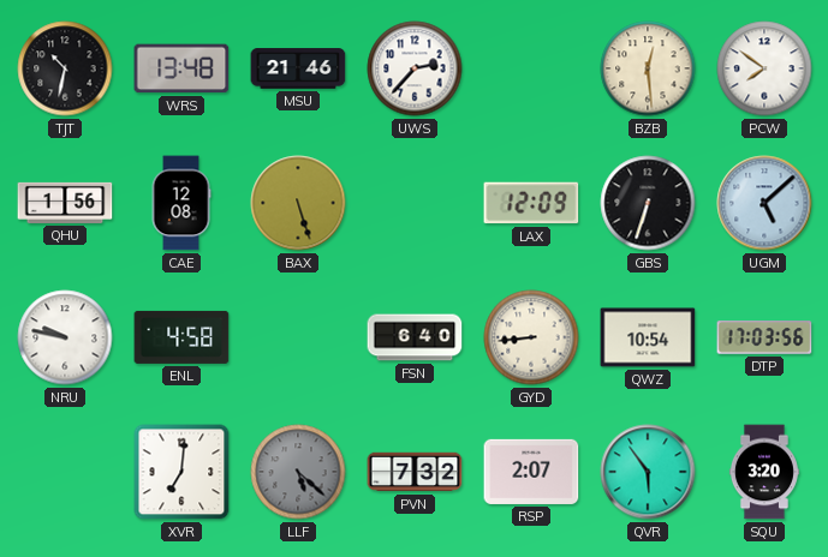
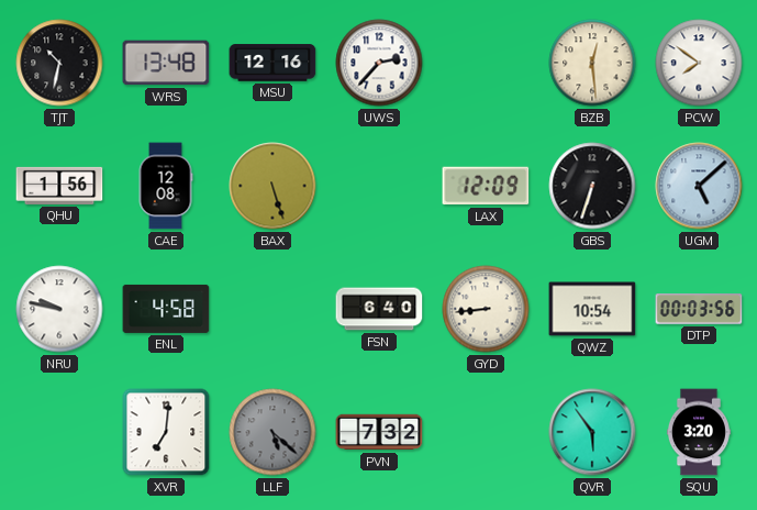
MSU: 21:46 -> 12:16 (272, 63)
DTP: 17:03 -> 00:03 (699, 309)
RSP: 2:07 -> none (531, 472)
